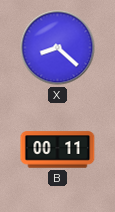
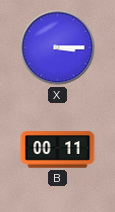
X: 8:22 -> 3:15 (58, 48)
